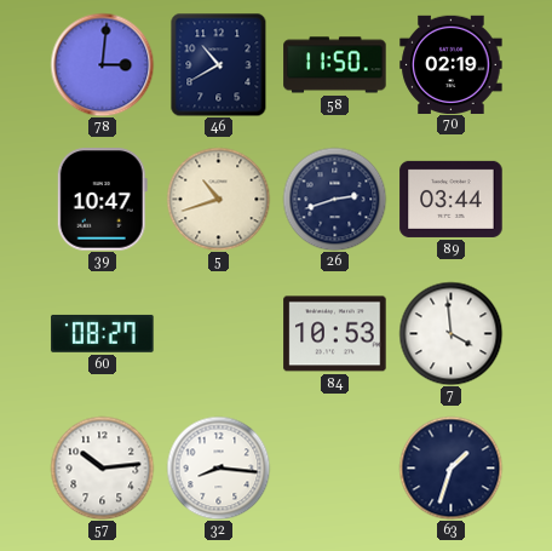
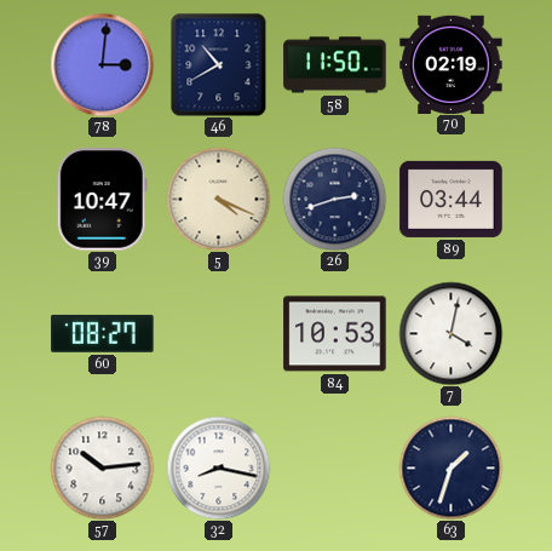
5: 10:42 -> 4:19 (218, 199)
7: 3:59 -> 4:02 (450, 333)
32: 8:16 -> 8:17 (218, 467)
